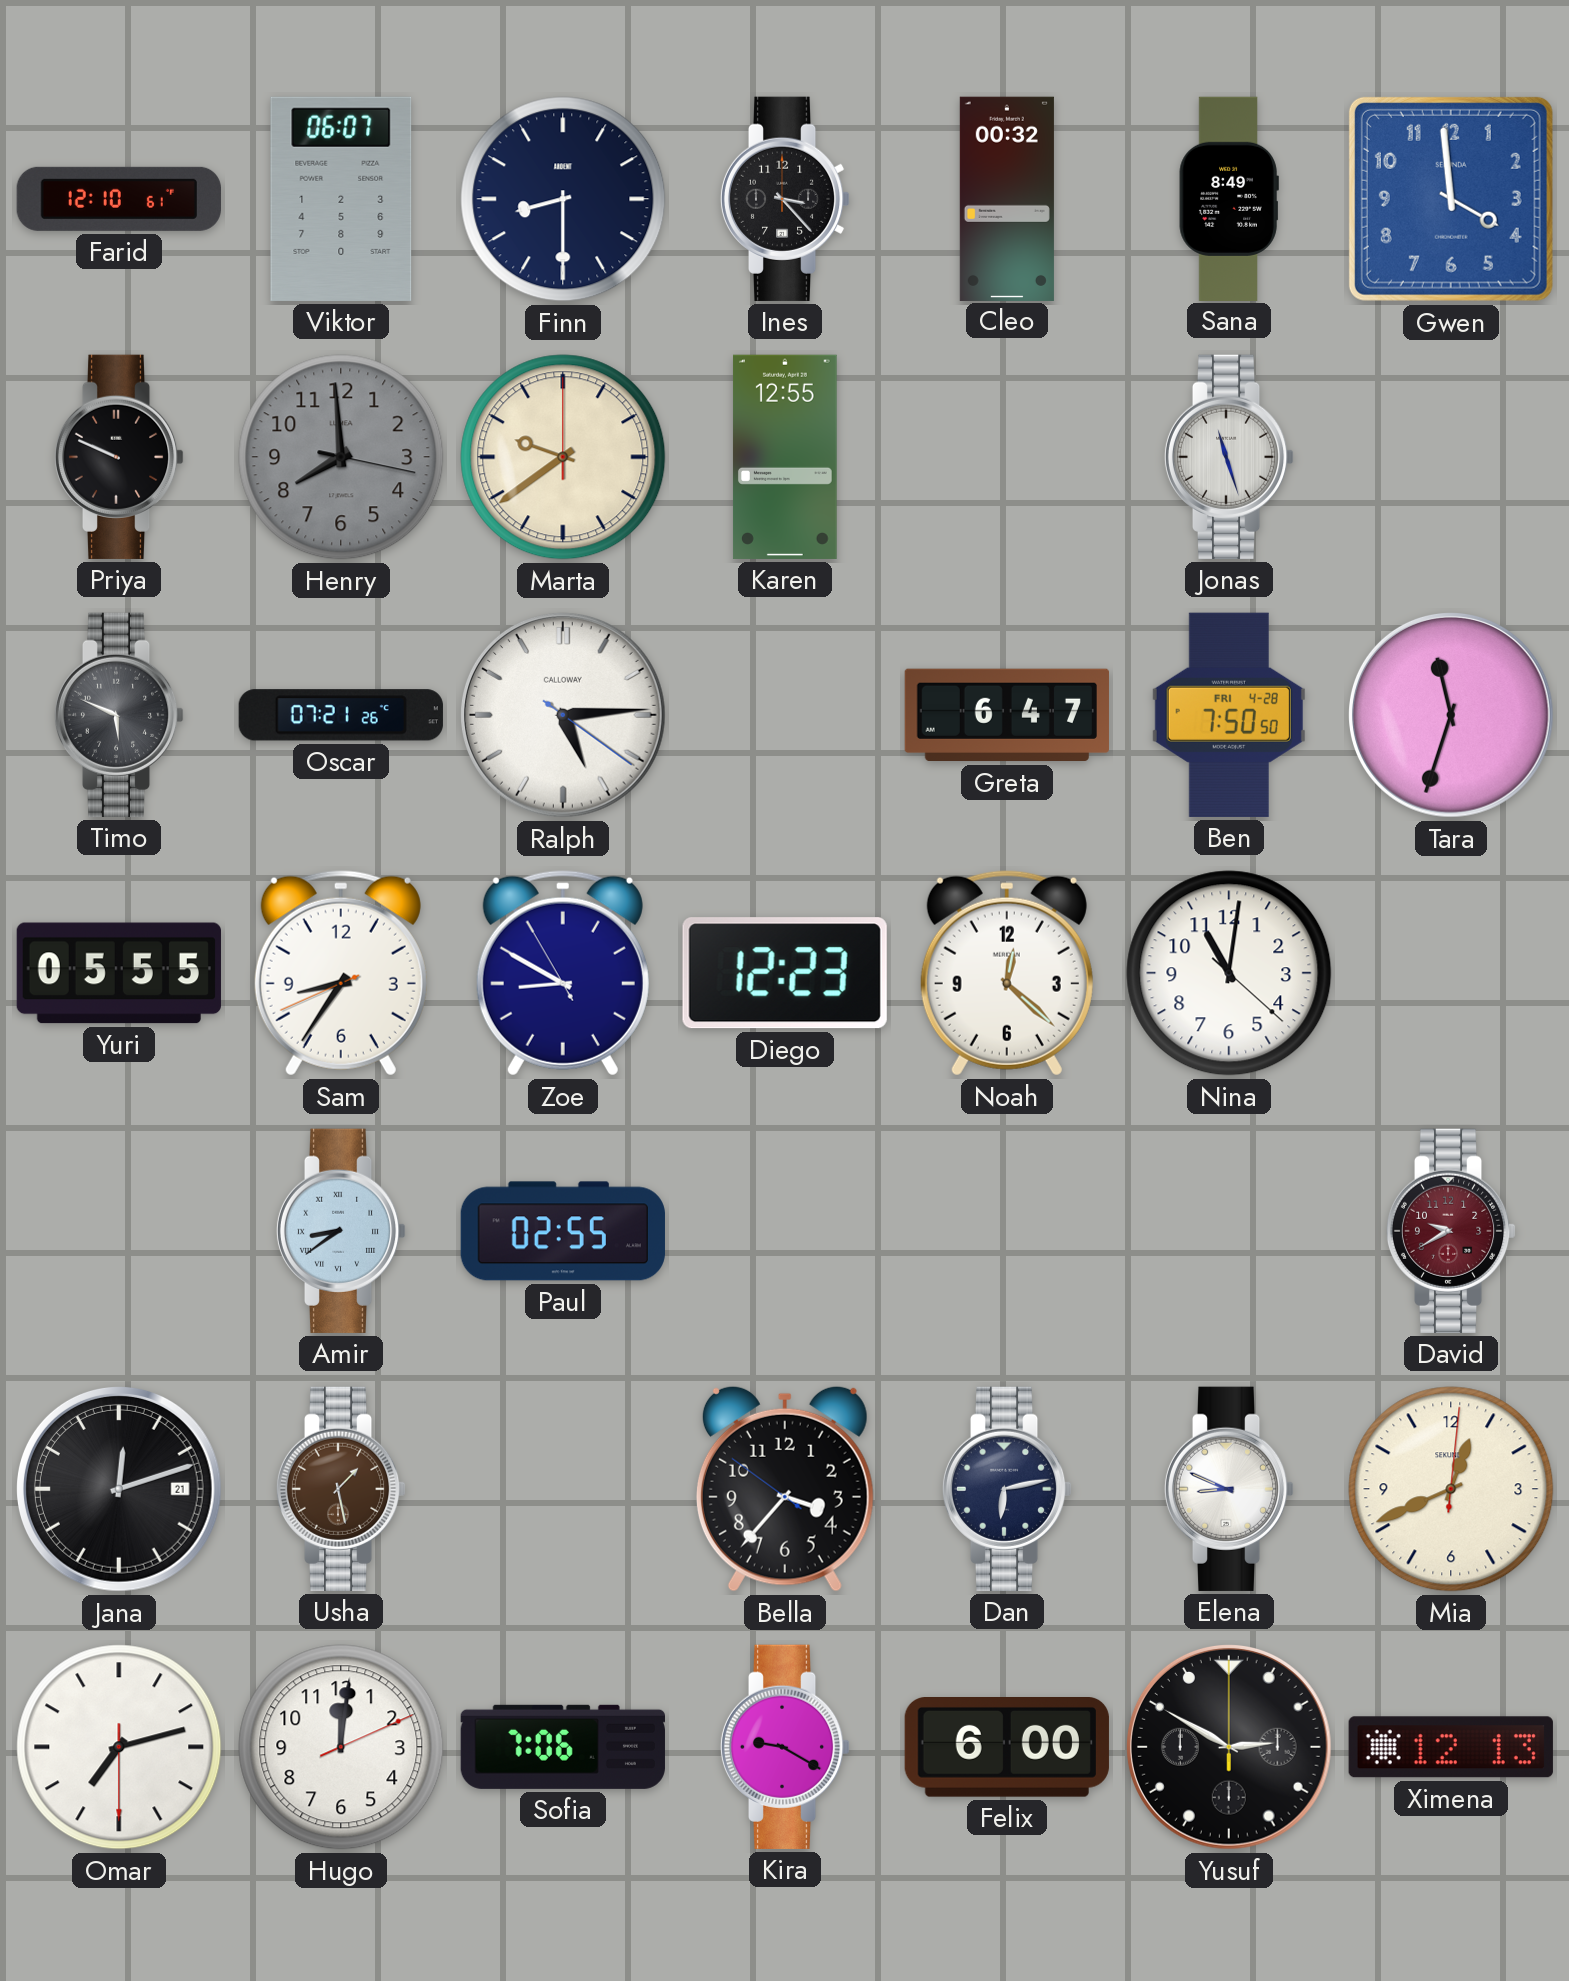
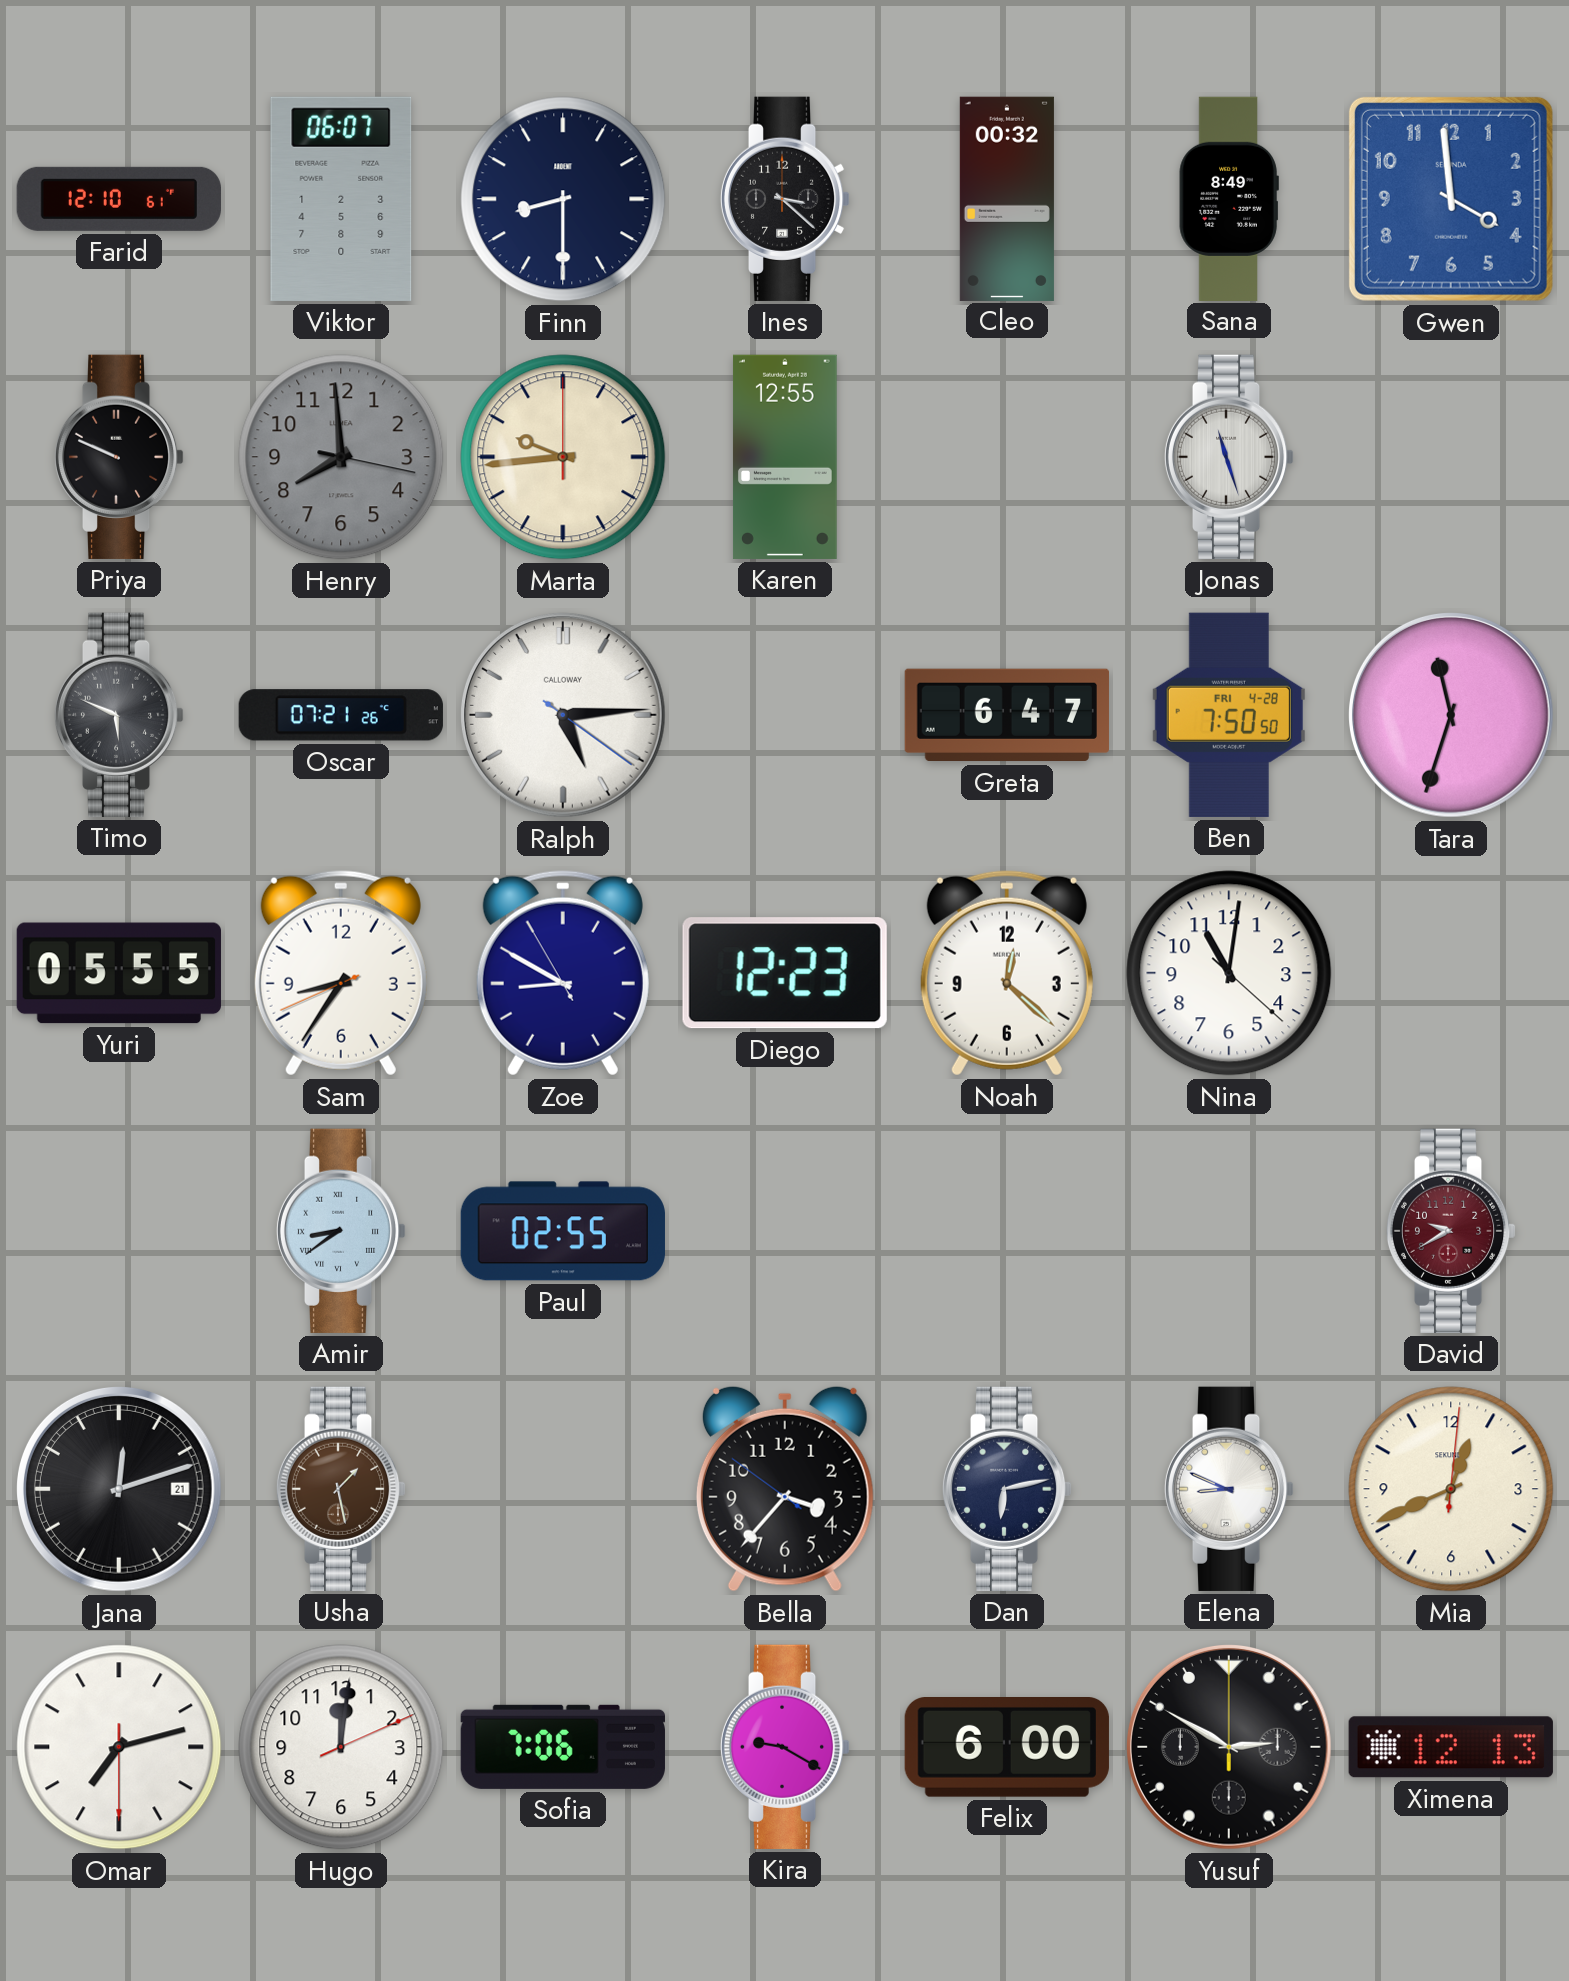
Ines: 3:23 -> 3:22 (785, 199)
Marta: 9:39 -> 9:44 (563, 457)
